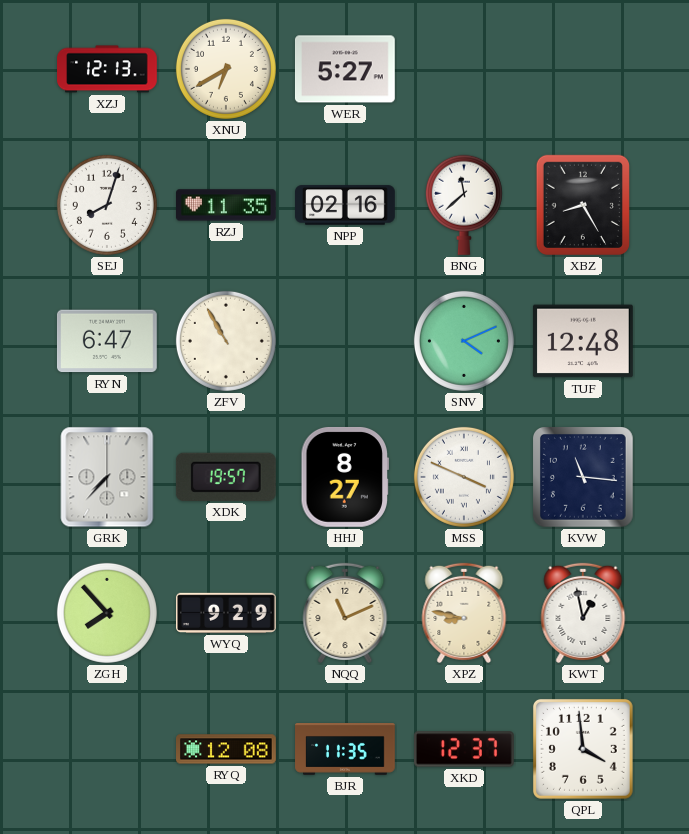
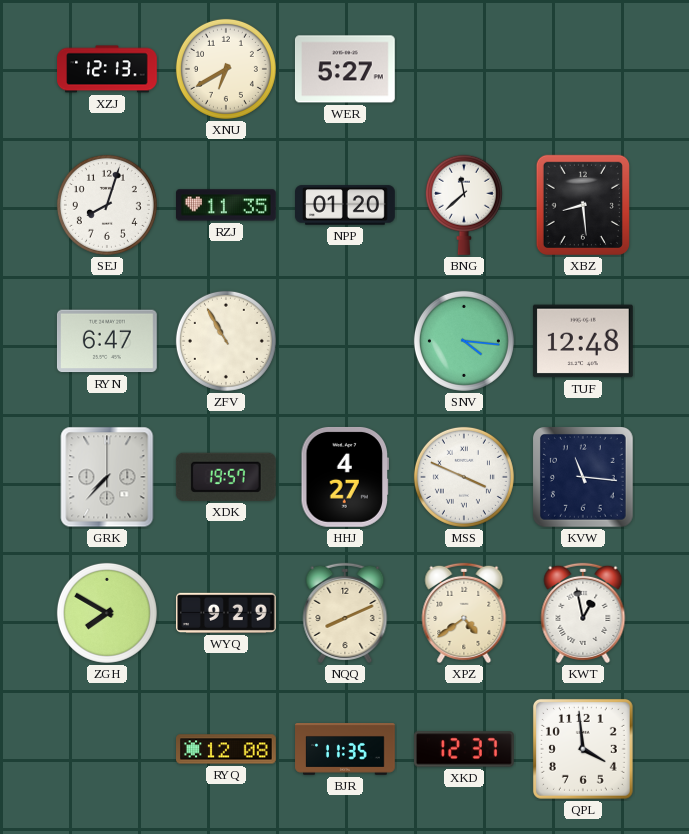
NPP: 02:16 -> 01:20 (345, 205)
XBZ: 8:25 -> 8:29 (583, 205)
SNV: 4:11 -> 4:16 (464, 341)
HHJ: 8:27 -> 4:27 (344, 477)
ZGH: 7:53 -> 7:50 (107, 613)
NQQ: 11:11 -> 8:11 (345, 613)
XPZ: 8:47 -> 4:39 (464, 613)
